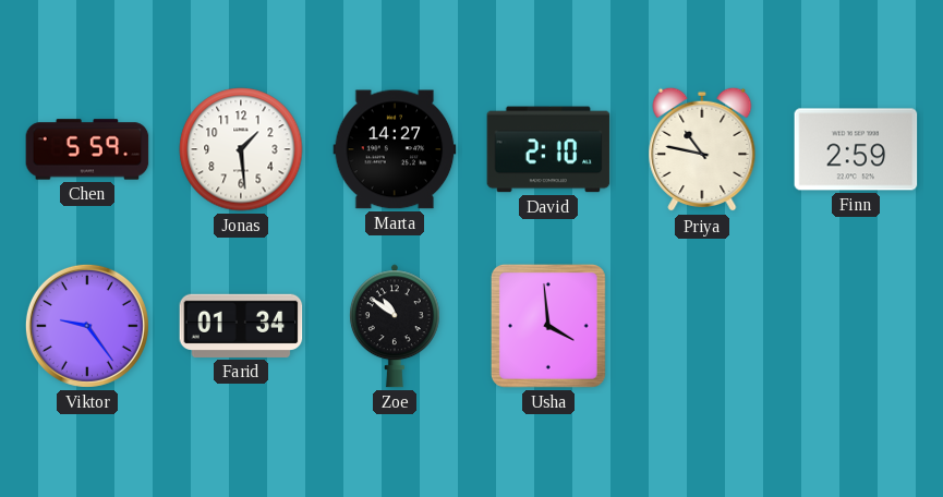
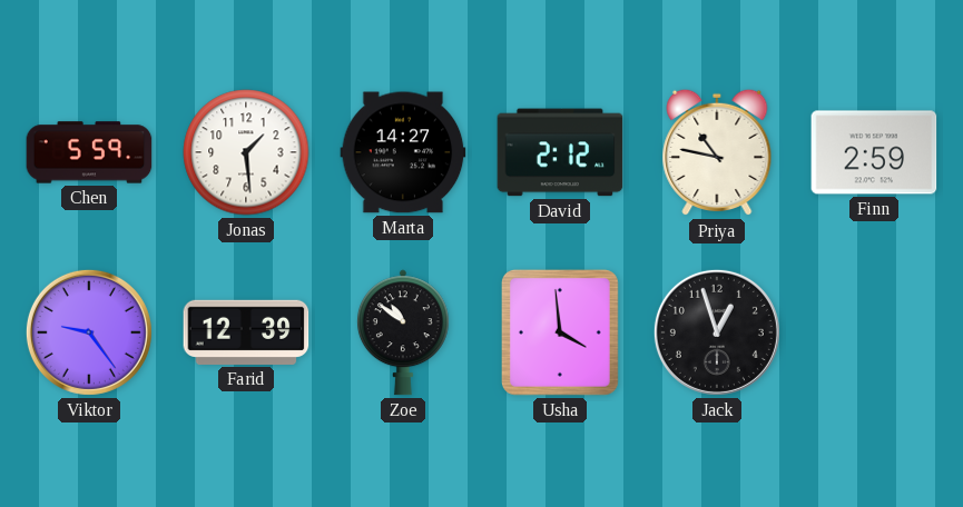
David: 2:10 -> 2:12 (560, 152)
Farid: 01:34 -> 12:39 (246, 332)
Jack: none -> 12:57 (717, 332)
